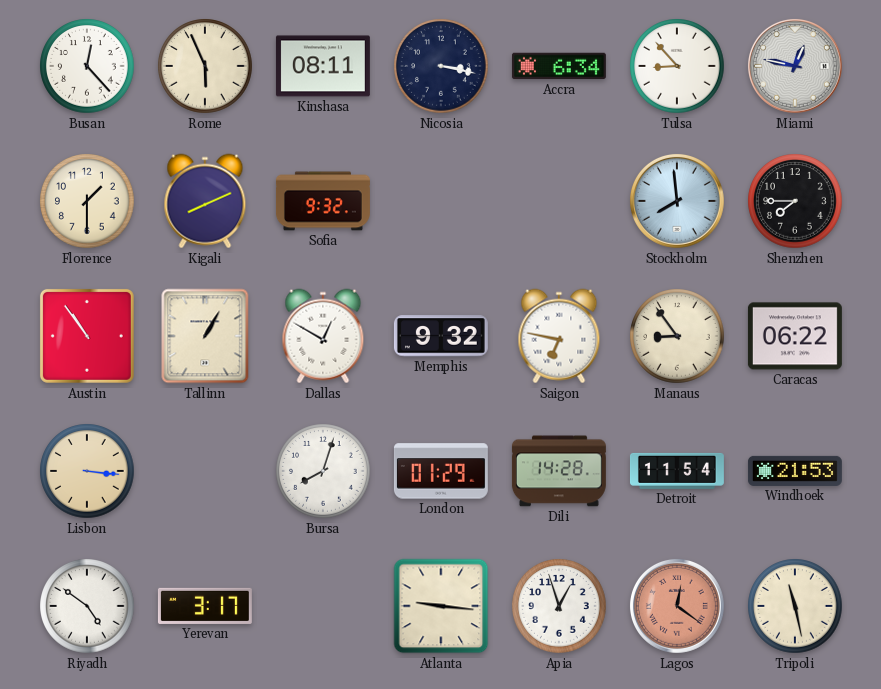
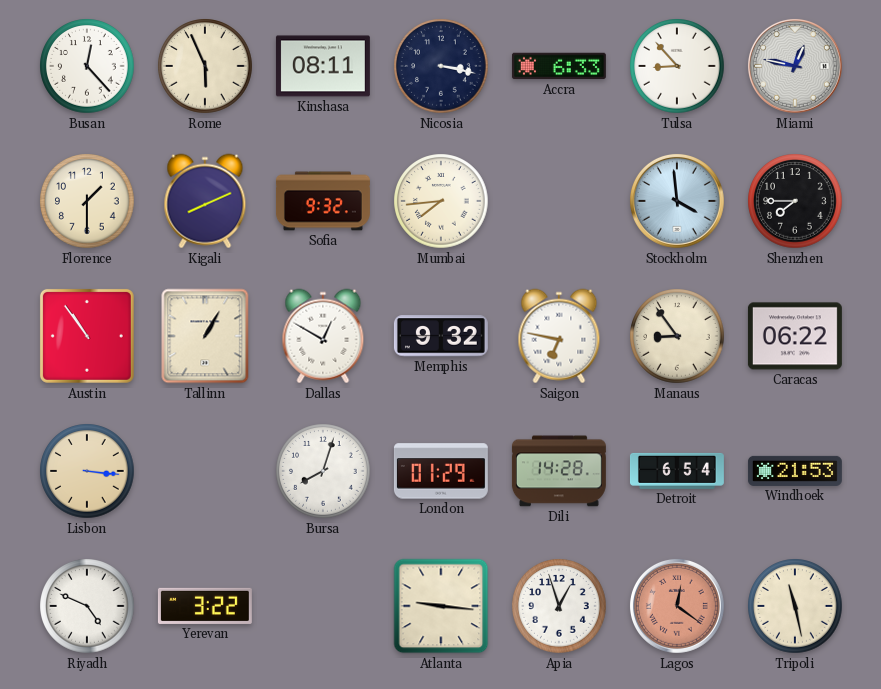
Accra: 6:34 -> 6:33 (559, 66)
Mumbai: none -> 7:44 (441, 201)
Stockholm: 7:59 -> 3:59 (677, 201)
Detroit: 11:54 -> 6:54 (677, 471)
Riyadh: 4:51 -> 4:49 (87, 606)
Yerevan: 3:17 -> 3:22 (205, 606)
